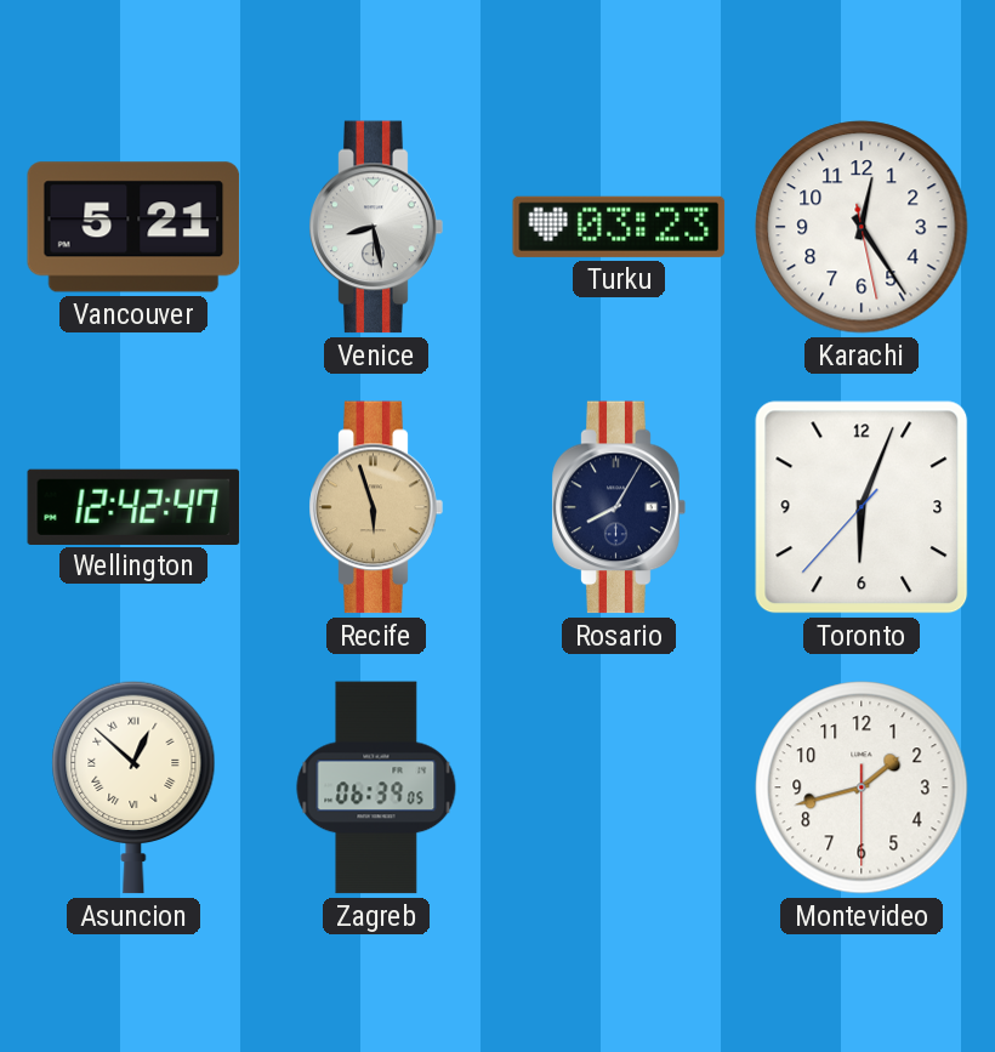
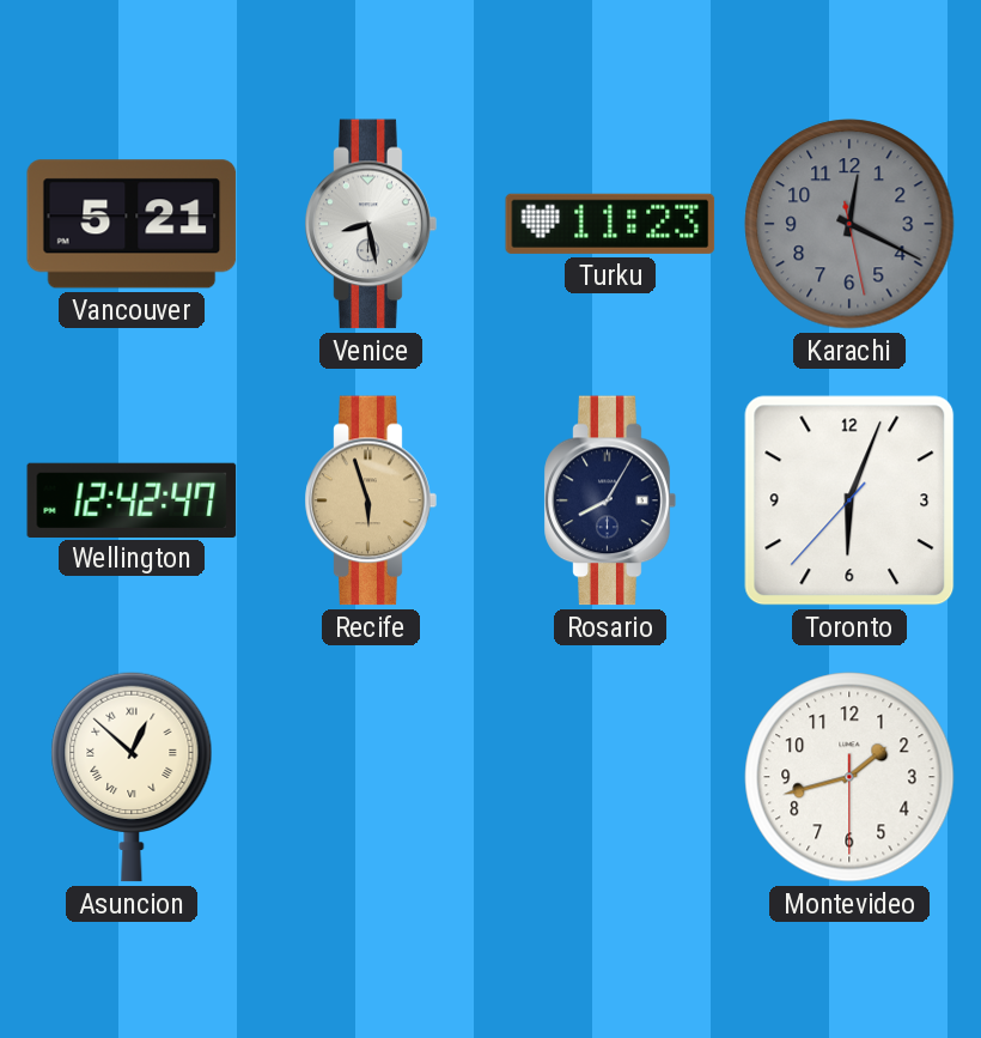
Turku: 03:23 -> 11:23 (610, 224)
Karachi: 12:24 -> 12:19 (849, 224)
Karachi dial: white -> grey (849, 224)
Zagreb: 06:39 -> none (376, 787)
